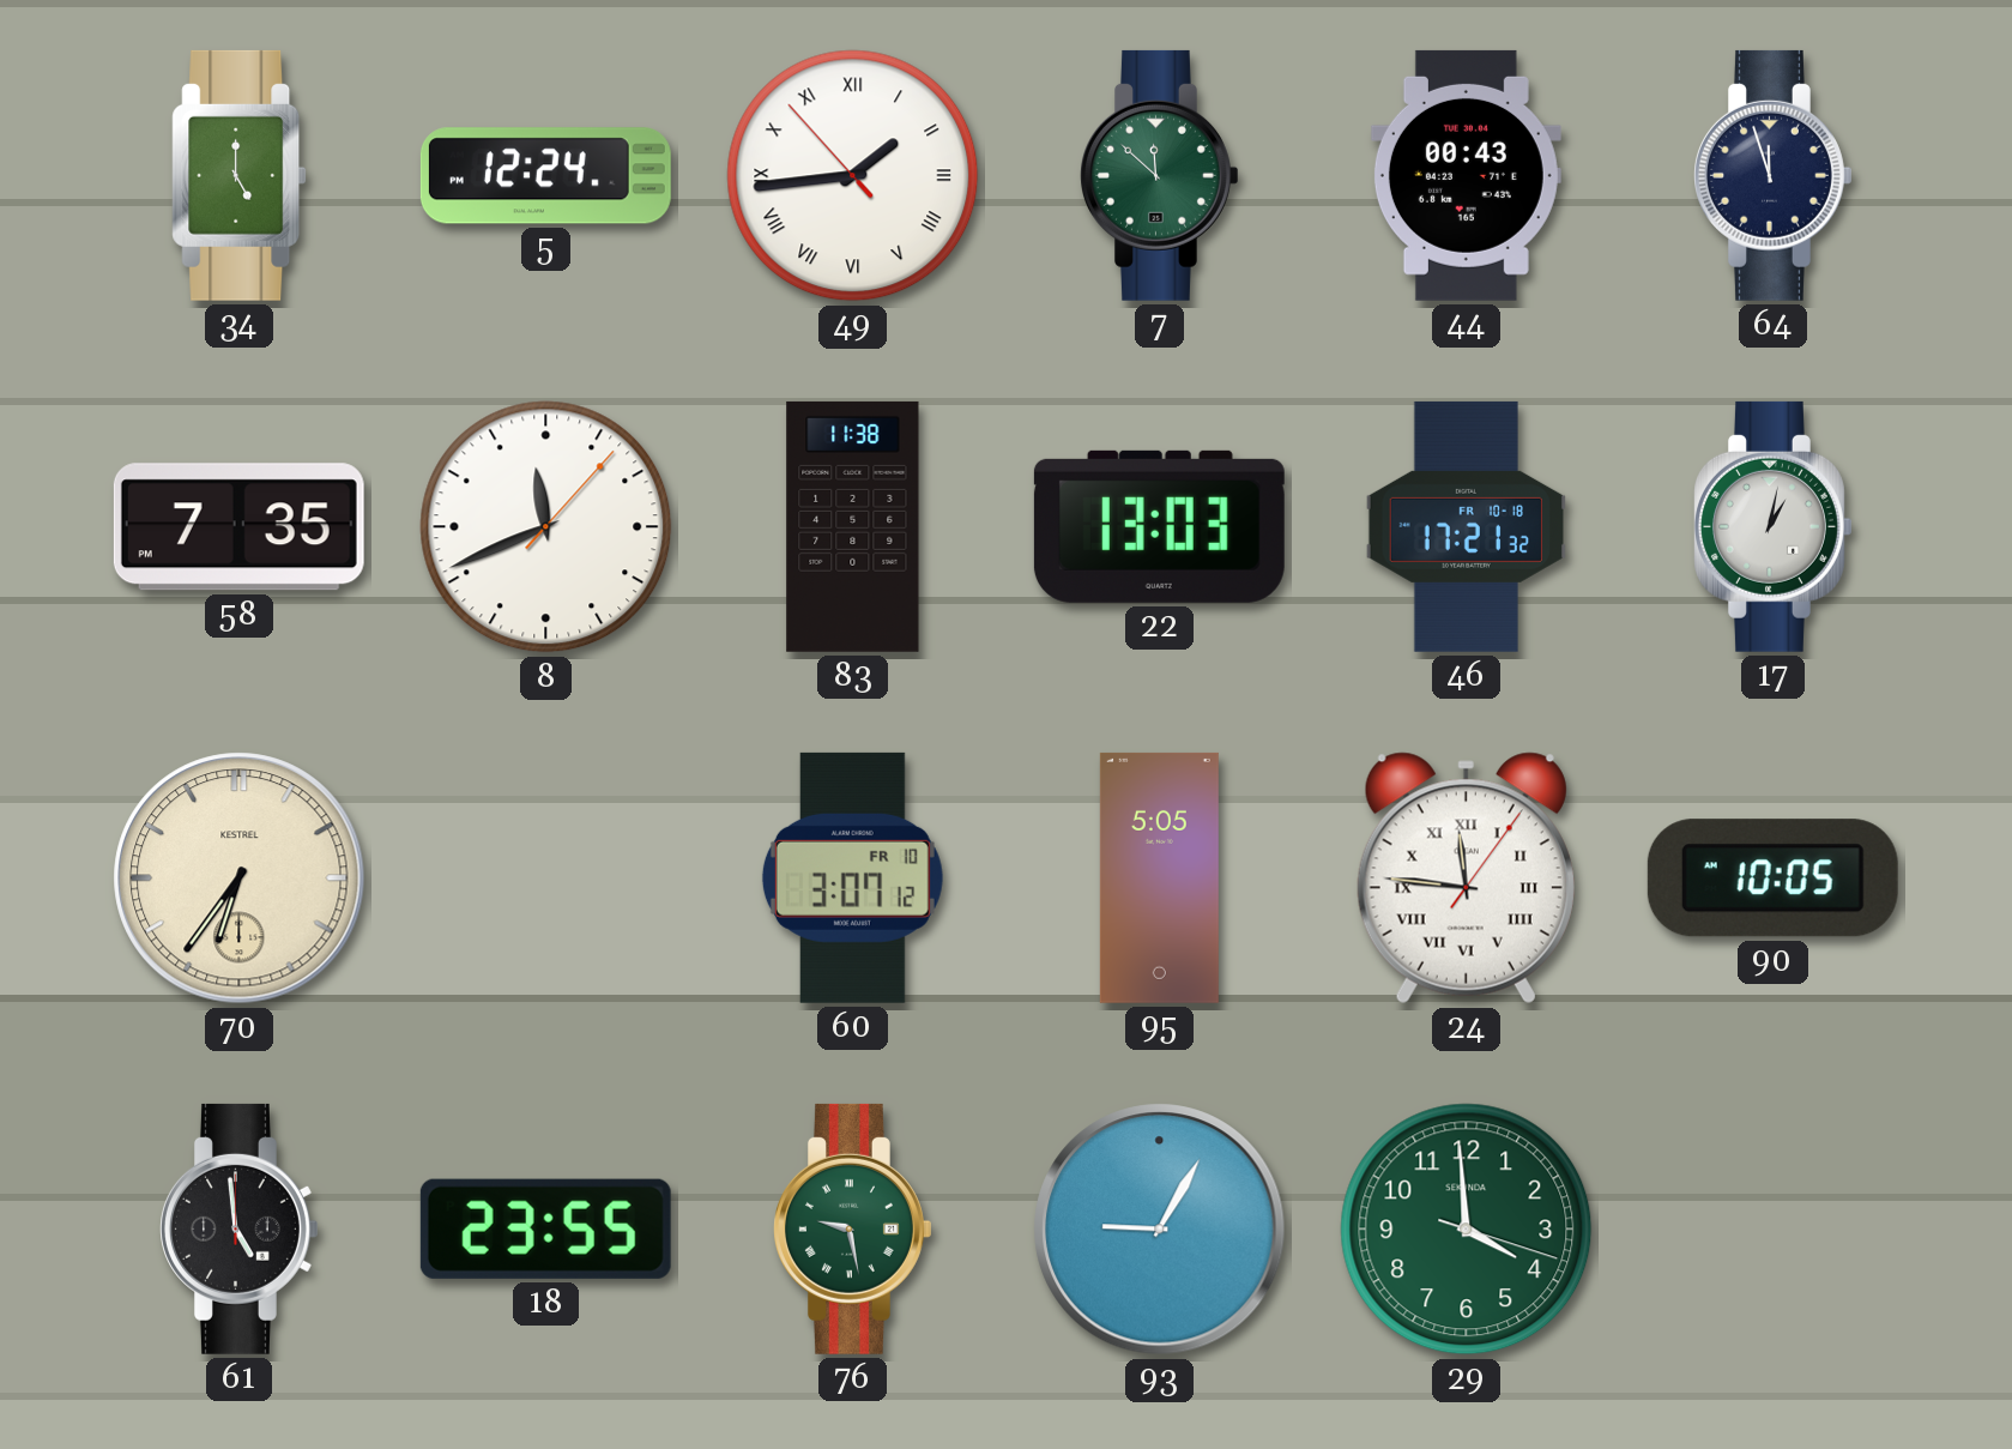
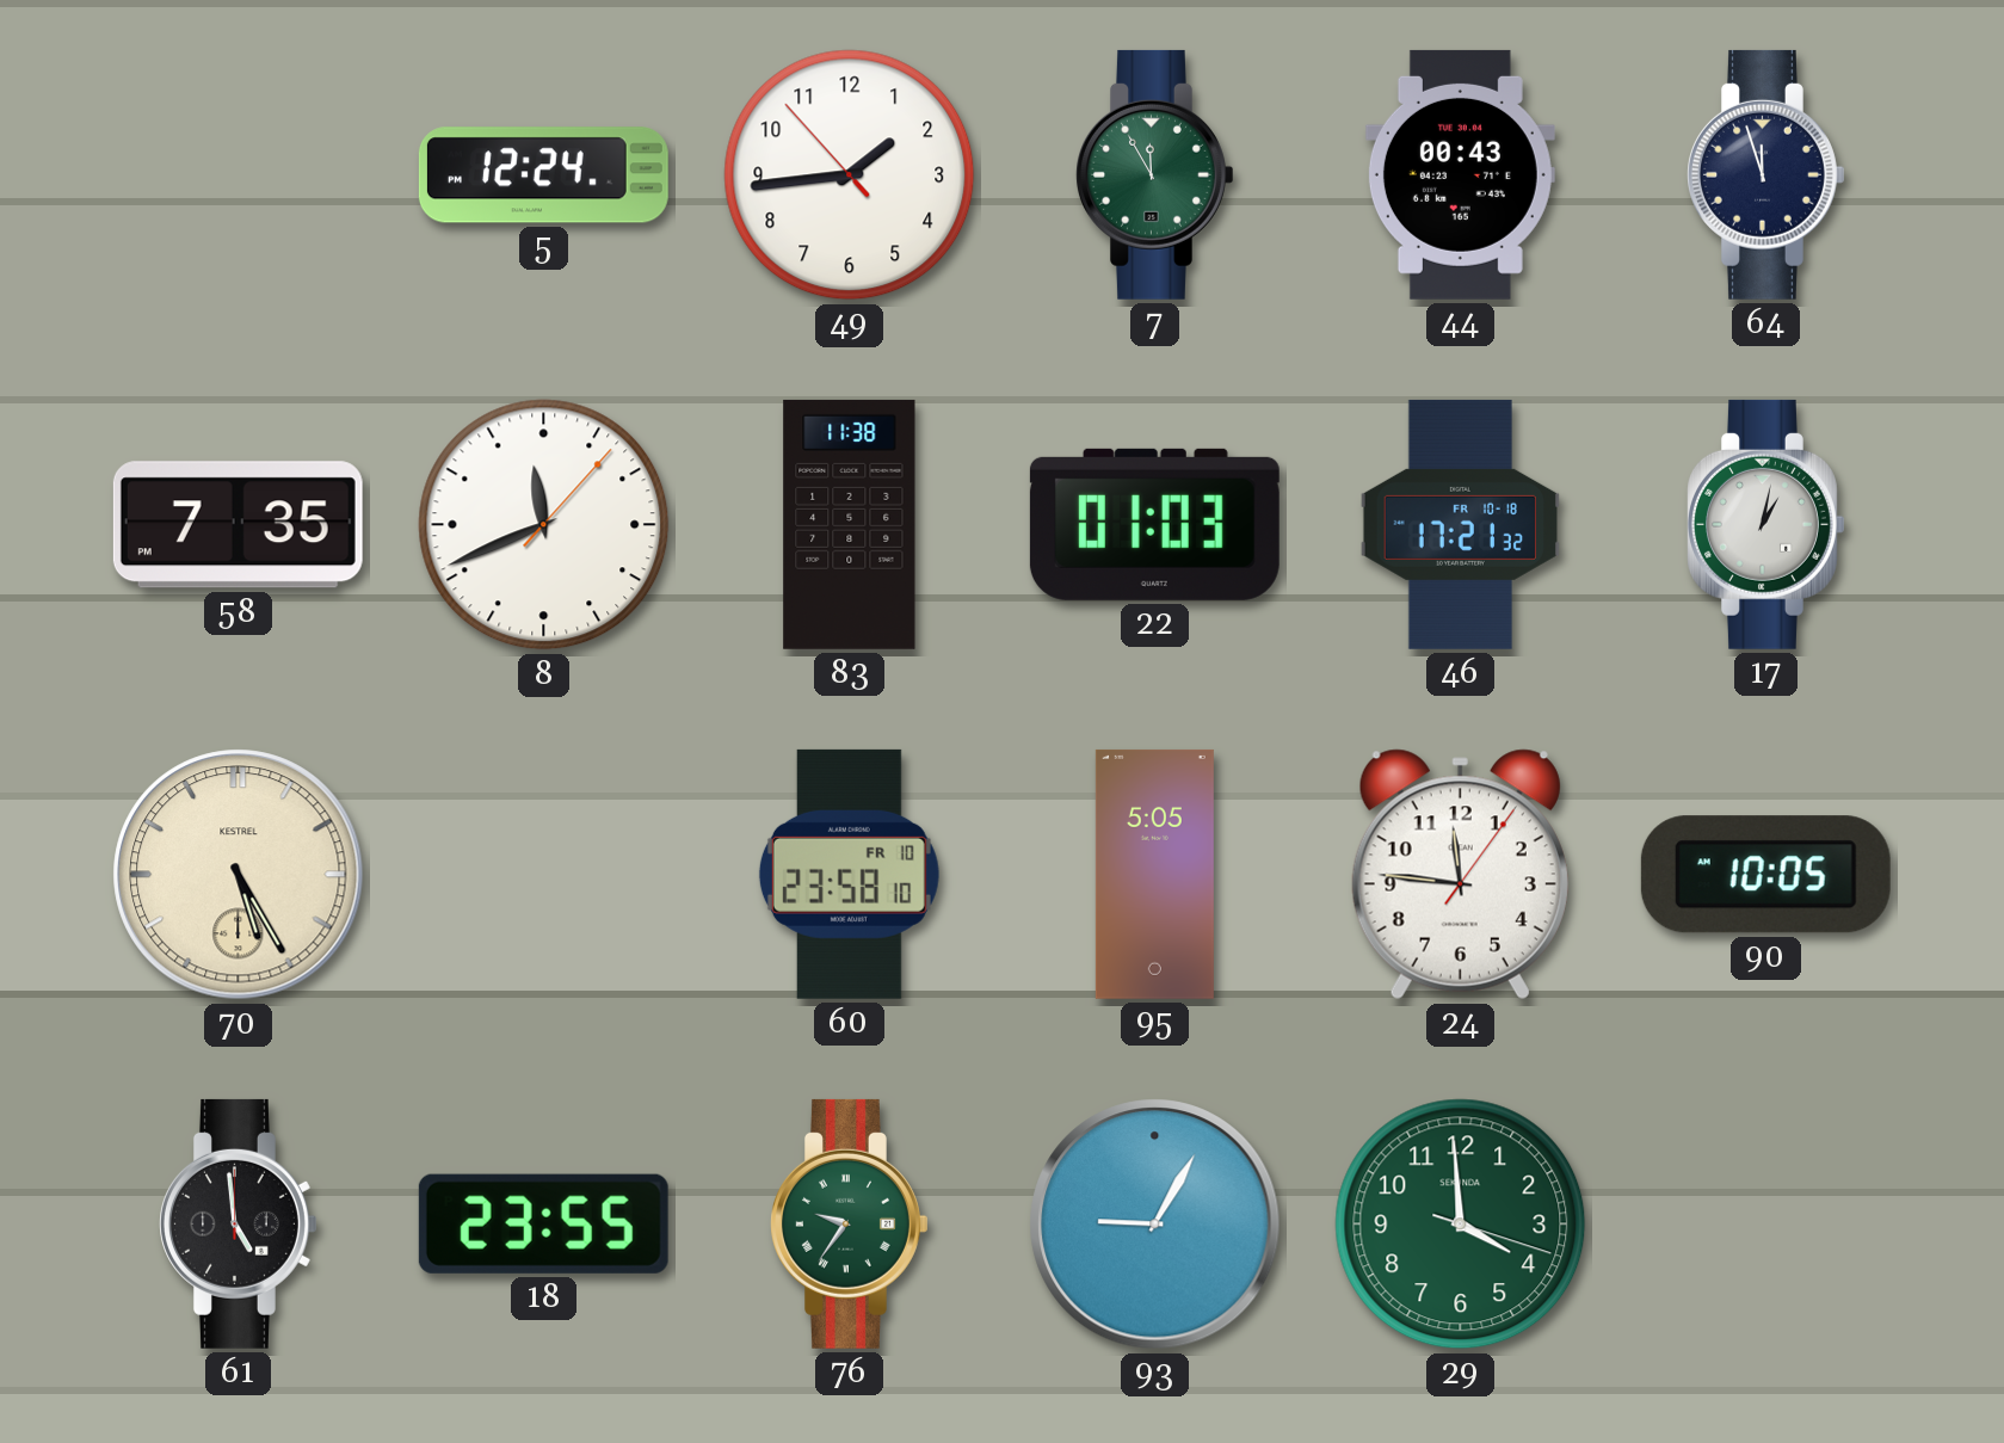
34: 5:00 -> none (240, 175)
49 numerals: Roman -> Arabic (850, 175)
7: 11:52 -> 11:55 (1155, 174)
22: 13:03 -> 01:03 (1154, 524)
70: 6:36 -> 5:25 (239, 875)
60: 3:07 -> 23:58 (849, 874)
24 numerals: Roman -> Arabic (1460, 875)
76: 9:28 -> 9:36 (850, 1223)
